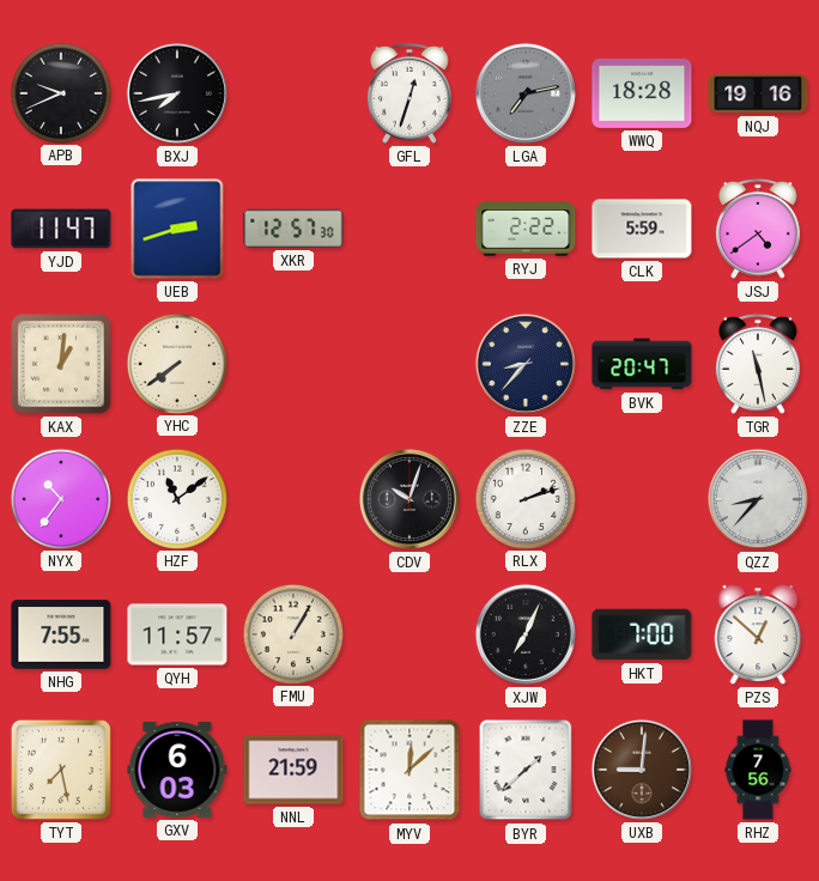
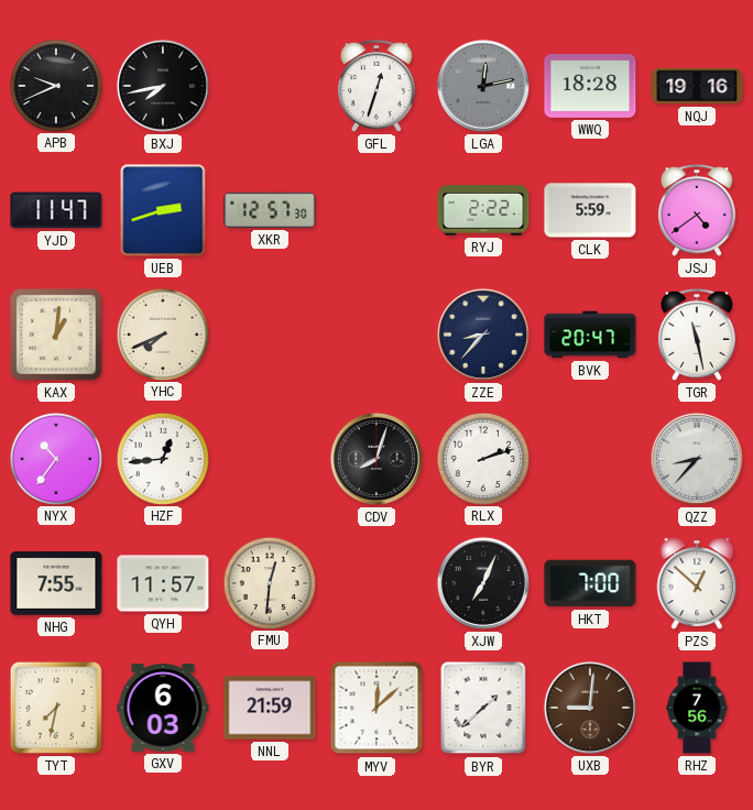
LGA: 7:13 -> 12:13 (483, 86)
YHC: 7:39 -> 7:41 (162, 333)
HZF: 11:09 -> 12:44 (162, 458)
CDV: 10:03 -> 8:03 (376, 459)
FMU: 1:05 -> 12:31 (269, 582)
TYT: 7:28 -> 7:32 (56, 708)
